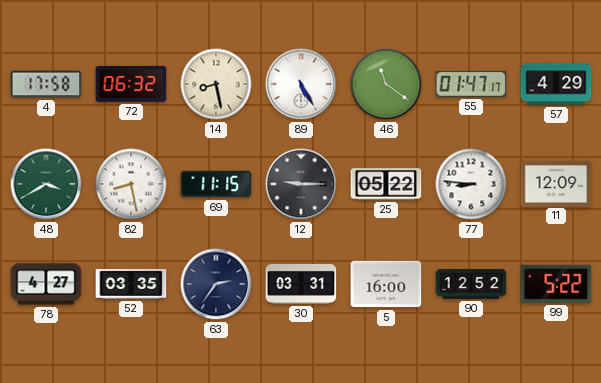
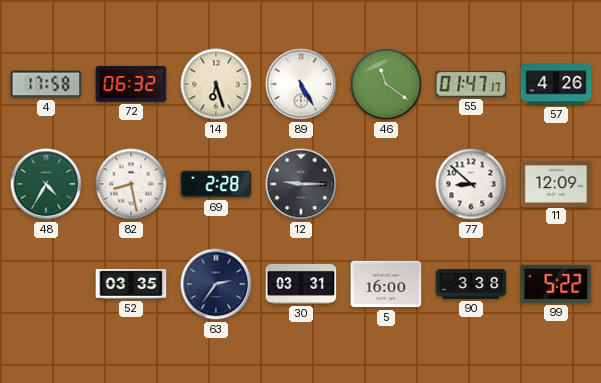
14: 8:28 -> 6:27 (216, 84)
57: 4:29 -> 4:26 (556, 84)
48: 3:40 -> 4:35 (46, 184)
69: 11:15 -> 2:28 (216, 184)
25: 05:22 -> none (386, 184)
77: 8:46 -> 8:52 (471, 184)
78: 4:27 -> none (46, 284)
90: 12:52 -> 3:38 (471, 284)
